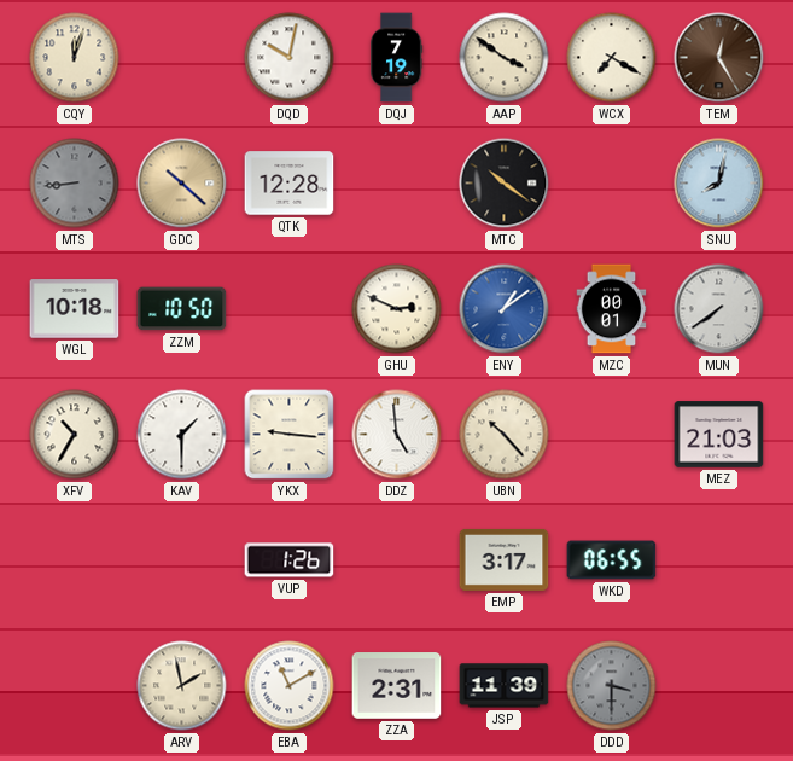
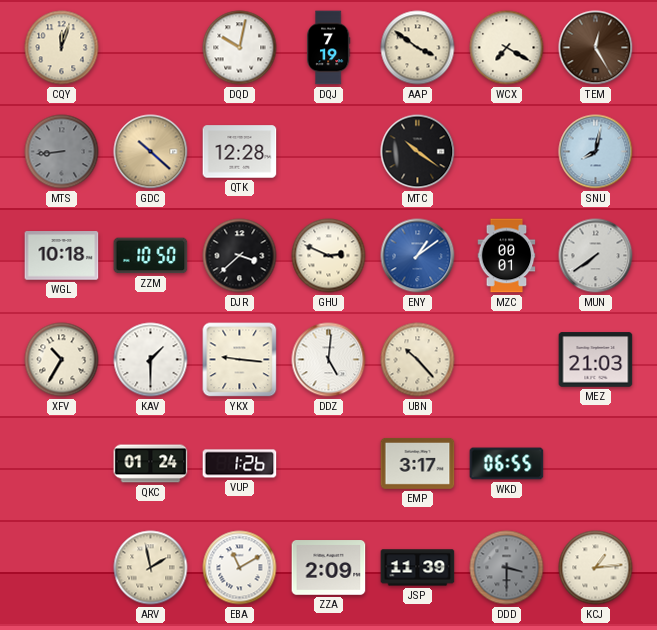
DJR: none -> 3:38 (240, 256)
DDZ: 4:59 -> 5:01 (329, 360)
QKC: none -> 01:24 (151, 464)
ZZA: 2:31 -> 2:09 (329, 568)
KCJ: none -> 1:14 (596, 568)
